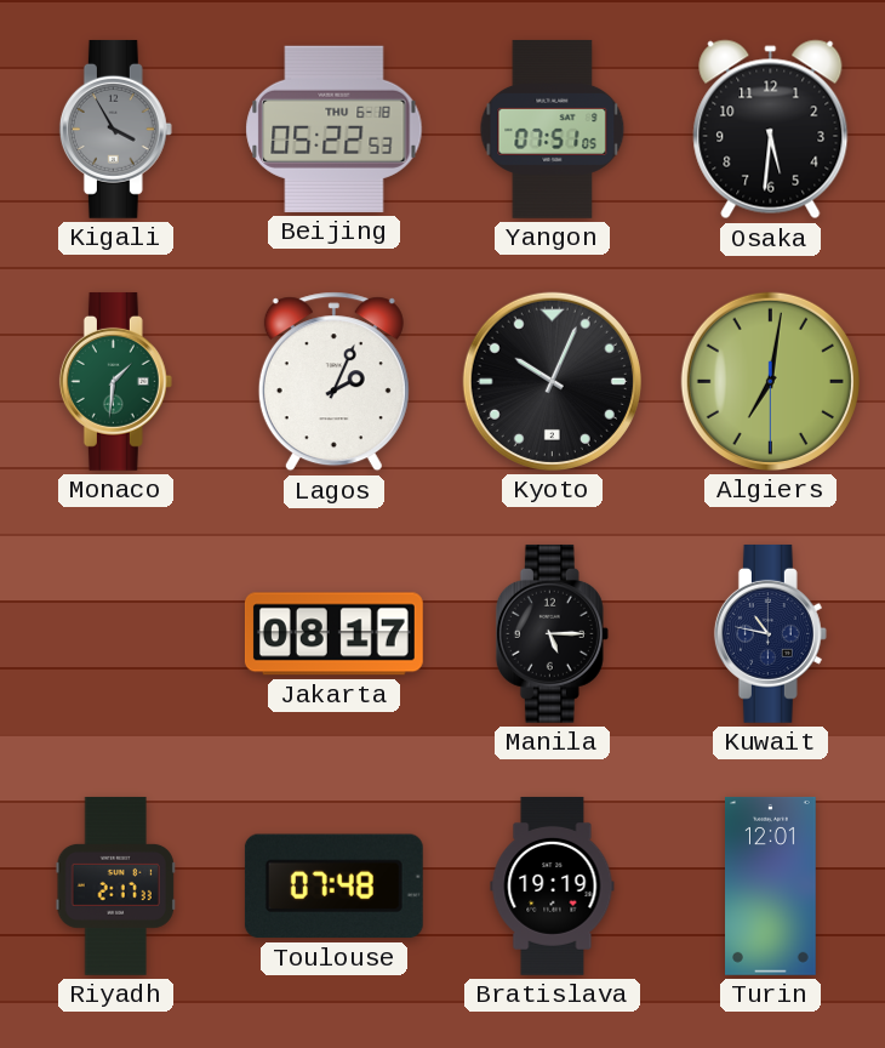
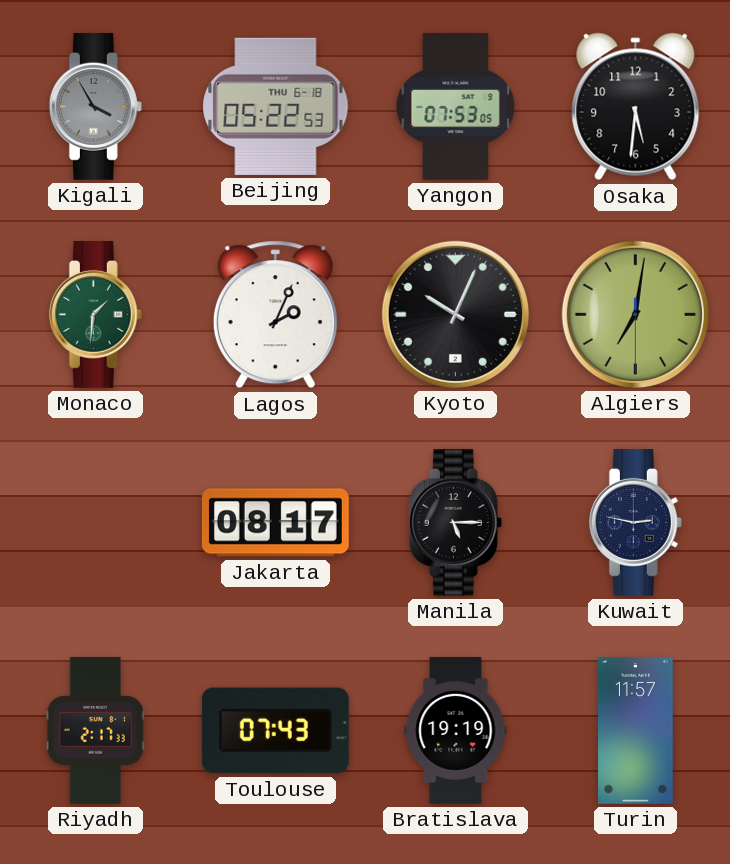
Yangon: 07:51 -> 07:53 (456, 106)
Kuwait: 10:47 -> 2:47 (635, 522)
Toulouse: 07:48 -> 07:43 (275, 731)
Turin: 12:01 -> 11:57 (636, 730)
